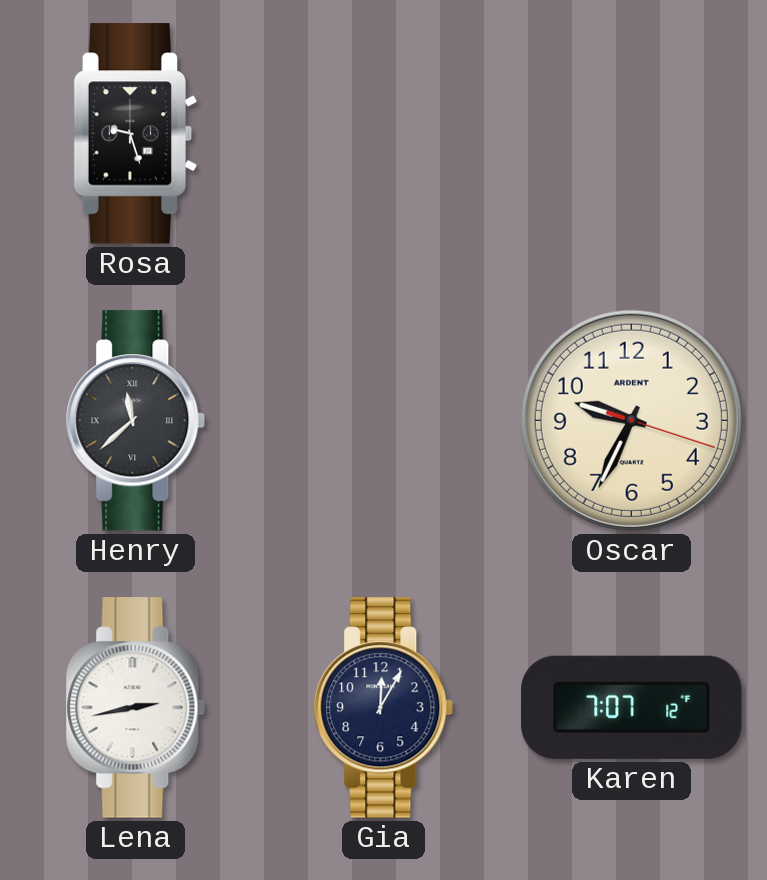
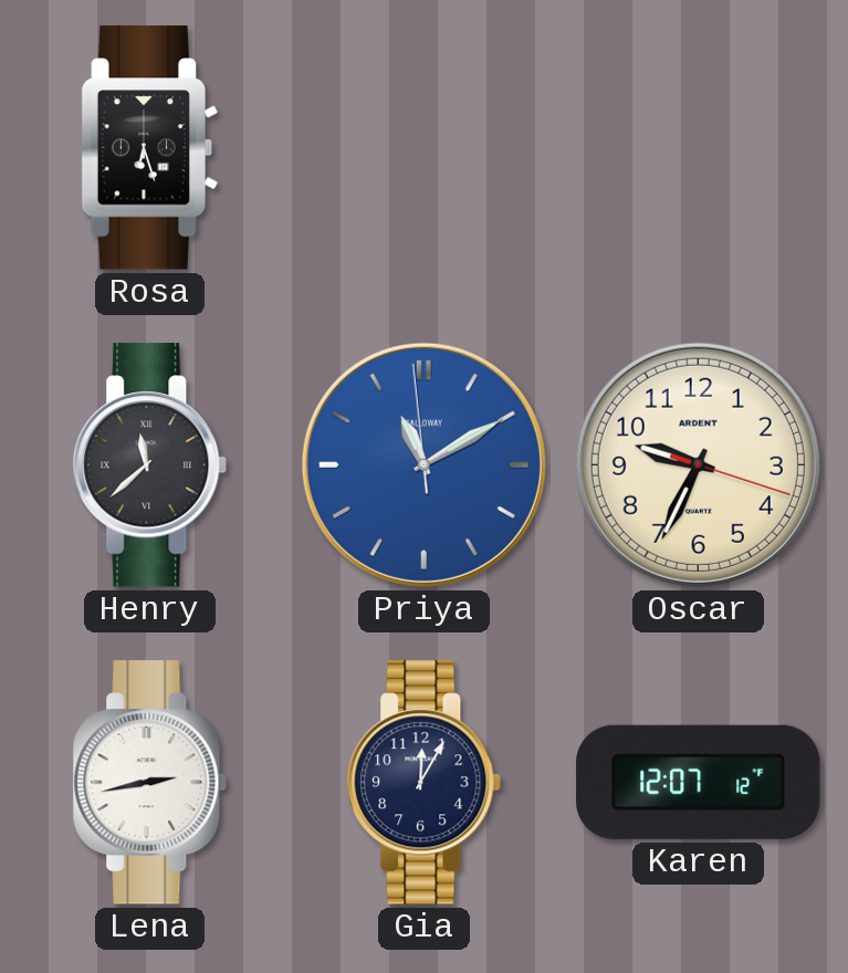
Rosa: 9:27 -> 6:27 (150, 148)
Priya: none -> 11:09 (423, 464)
Karen: 7:07 -> 12:07 (699, 782)
